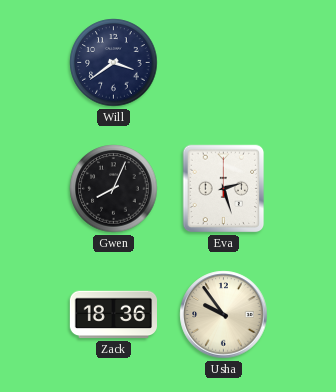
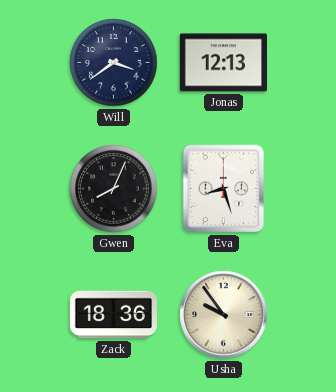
Jonas: none -> 12:13 (223, 63)
Eva: 2:27 -> 8:27 (224, 189)
